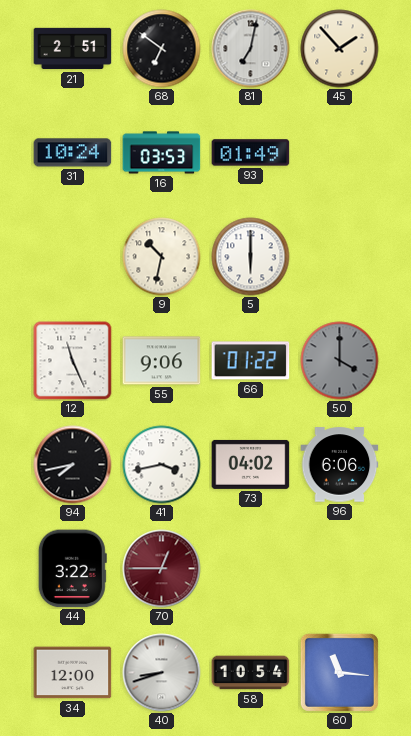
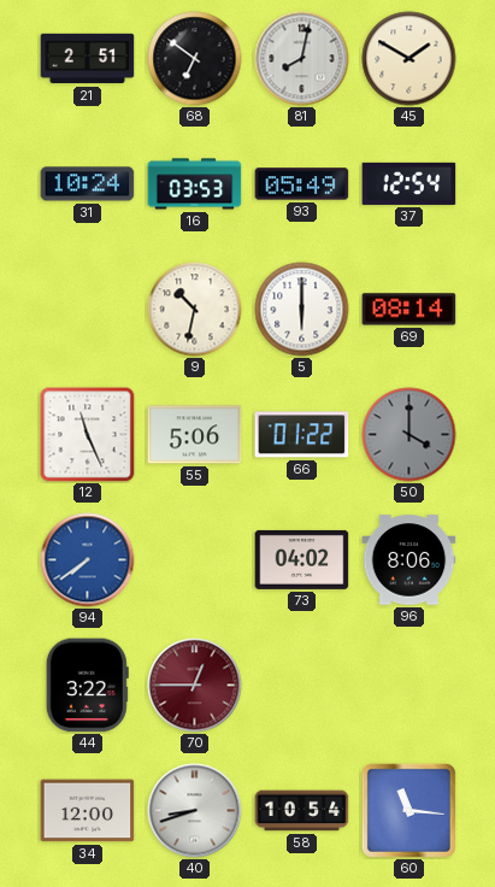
81: 7:02 -> 8:02 (302, 59)
45: 1:53 -> 1:50 (409, 59)
93: 01:49 -> 05:49 (302, 184)
37: none -> 12:54 (409, 183)
69: none -> 08:14 (409, 310)
55: 9:06 -> 5:06 (195, 435)
94: 7:43 -> 7:39 (88, 560)
94 dial: black -> blue (88, 560)
41: 3:43 -> none (162, 465)
96: 6:06 -> 8:06 (409, 560)
